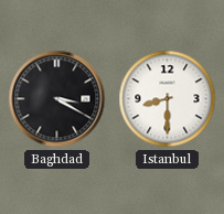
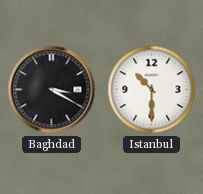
Istanbul: 8:30 -> 10:30 (152, 90)
